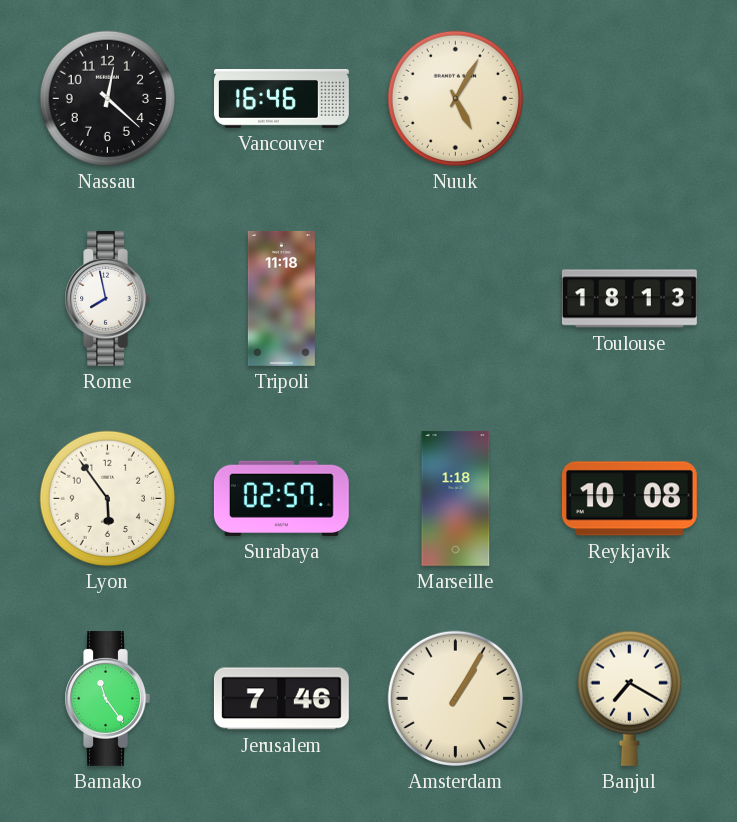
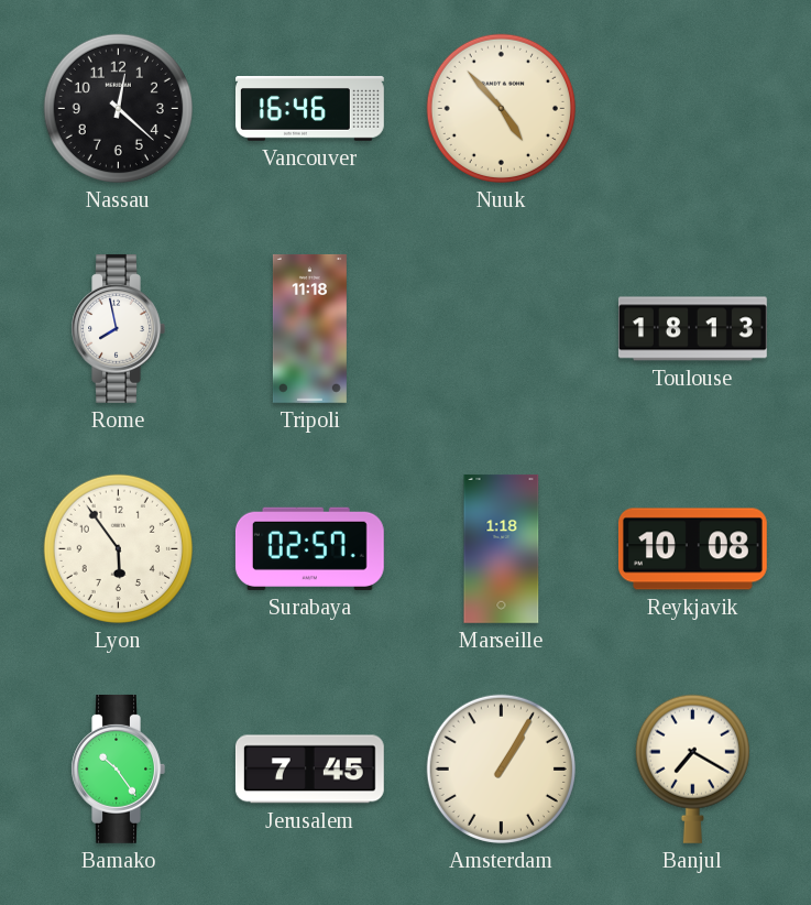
Nuuk: 5:05 -> 4:53 (501, 108)
Bamako: 11:24 -> 10:24 (118, 768)
Jerusalem: 7:46 -> 7:45 (309, 770)
